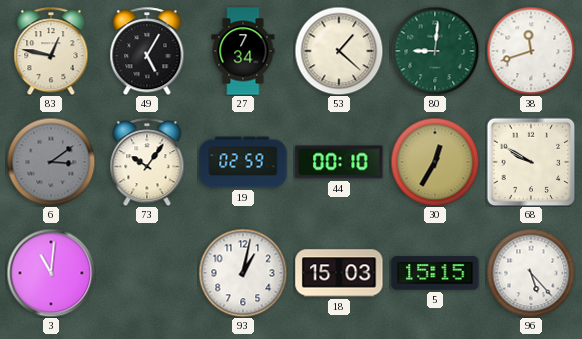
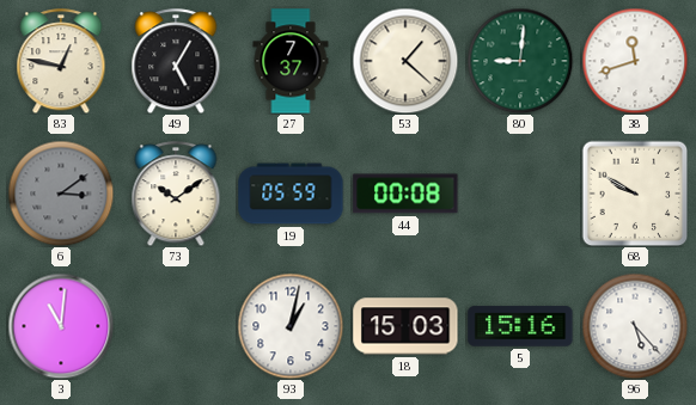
27: 7:34 -> 7:37 (291, 61)
73: 10:06 -> 10:09 (176, 194)
19: 02:59 -> 05:59 (291, 194)
44: 00:10 -> 00:08 (405, 194)
30: 12:35 -> none (435, 162)
5: 15:15 -> 15:16 (520, 326)
